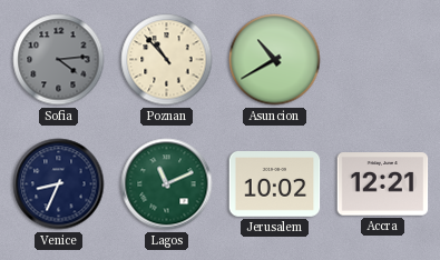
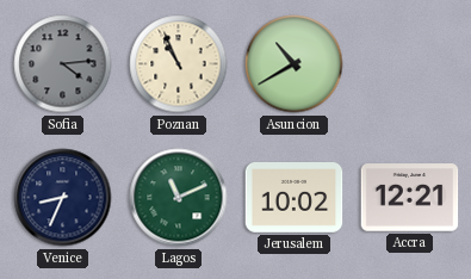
Poznan: 10:53 -> 10:56 (179, 64)
